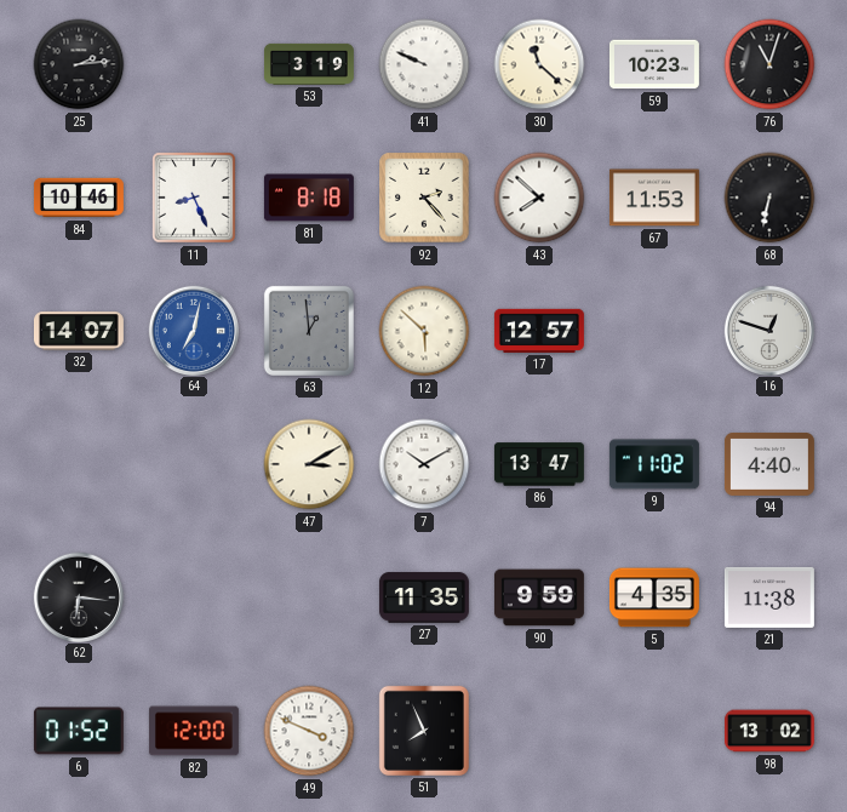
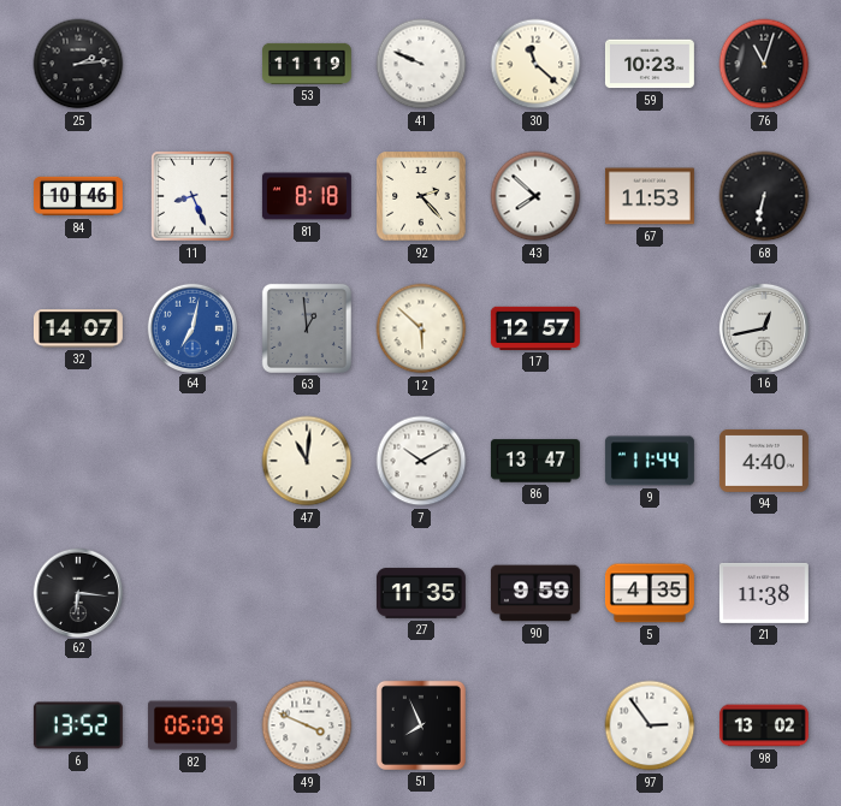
53: 3:19 -> 11:19 (307, 64)
16: 12:48 -> 12:43 (763, 327)
47: 3:10 -> 11:01 (307, 461)
9: 11:02 -> 11:44 (650, 461)
6: 01:52 -> 13:52 (78, 725)
82: 12:00 -> 06:09 (193, 725)
97: none -> 2:54 (650, 725)
